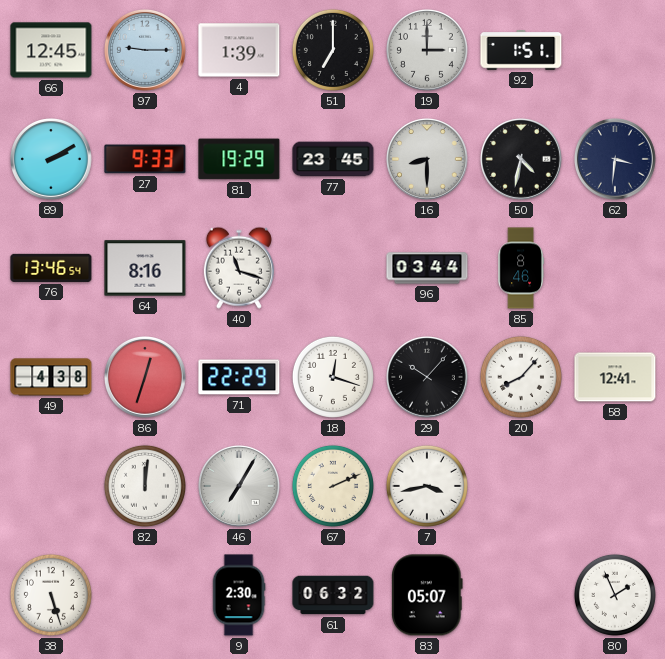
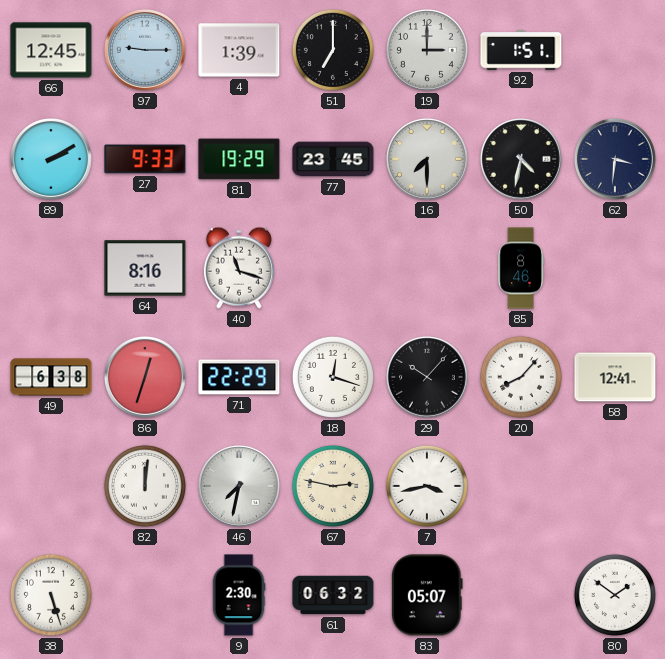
16: 8:30 -> 7:30 (428, 160)
76: 13:46 -> none (51, 268)
96: 03:44 -> none (427, 268)
49: 4:38 -> 6:38 (51, 377)
46: 7:05 -> 7:32 (240, 487)
67: 2:11 -> 2:47 (333, 486)
80: 1:56 -> 1:51 (615, 595)
